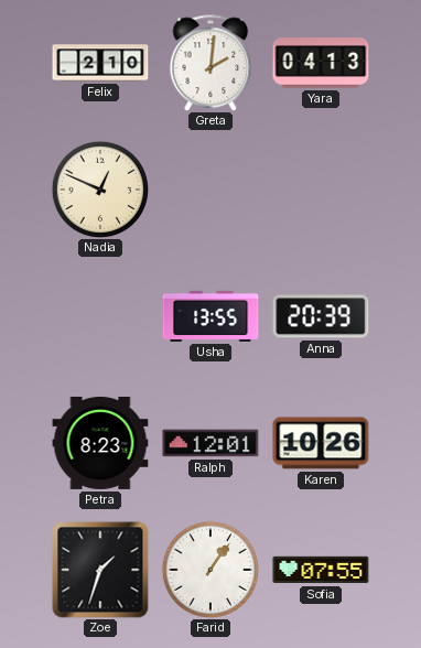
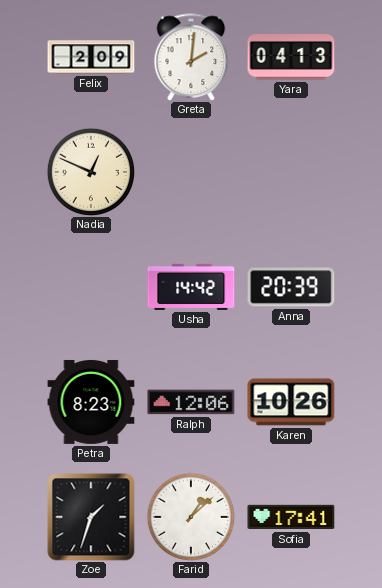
Felix: 2:10 -> 2:09 (91, 57)
Usha: 13:55 -> 14:42 (191, 287)
Ralph: 12:01 -> 12:06 (191, 402)
Farid: 1:06 -> 1:08 (190, 516)
Sofia: 07:55 -> 17:41 (291, 517)
